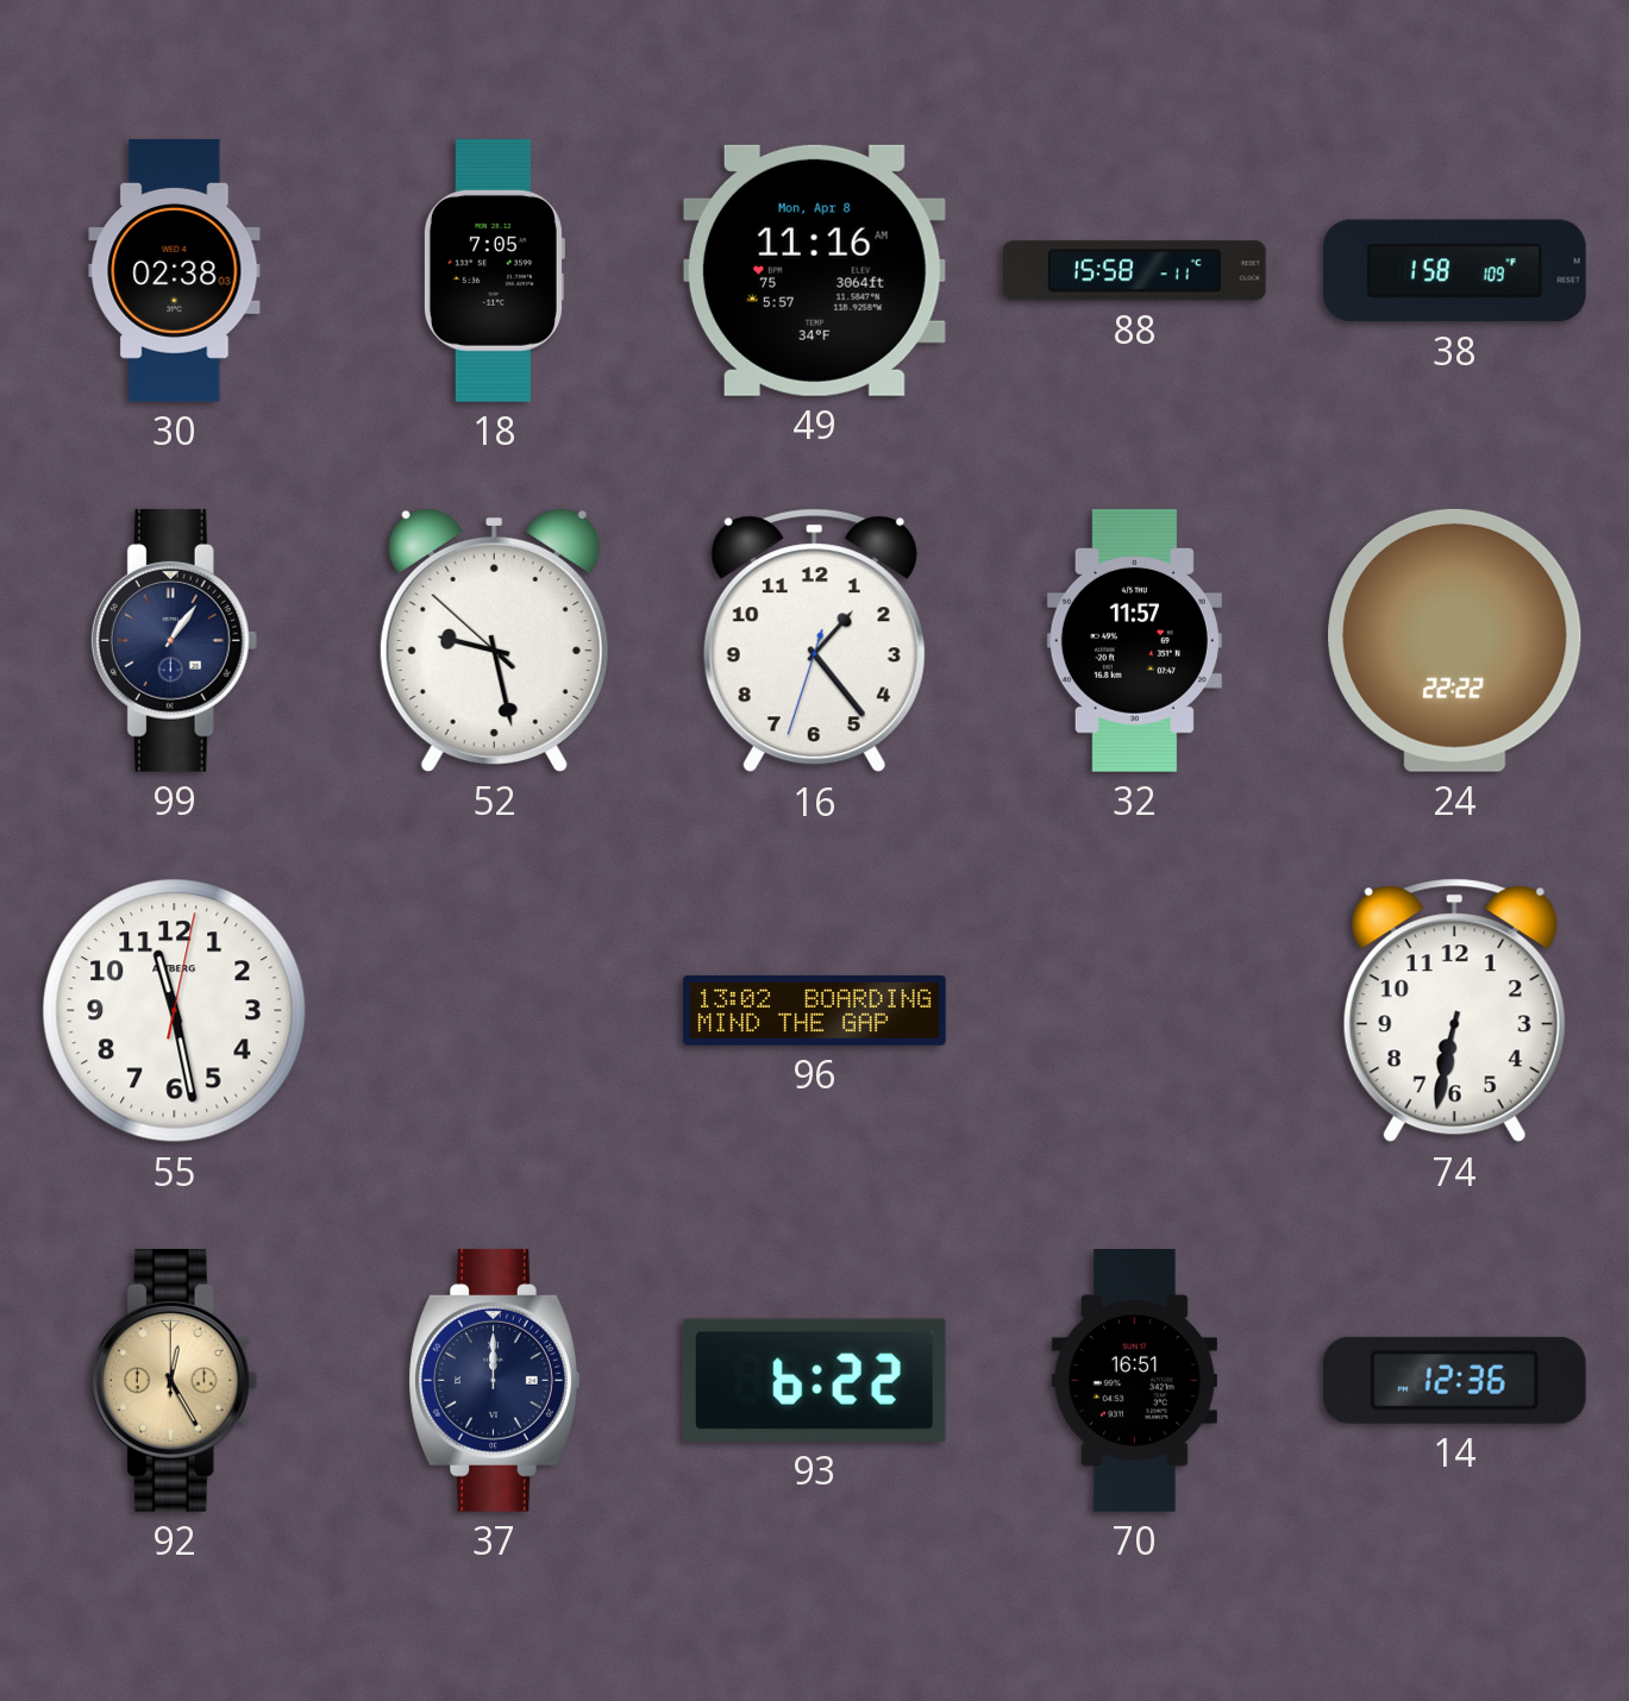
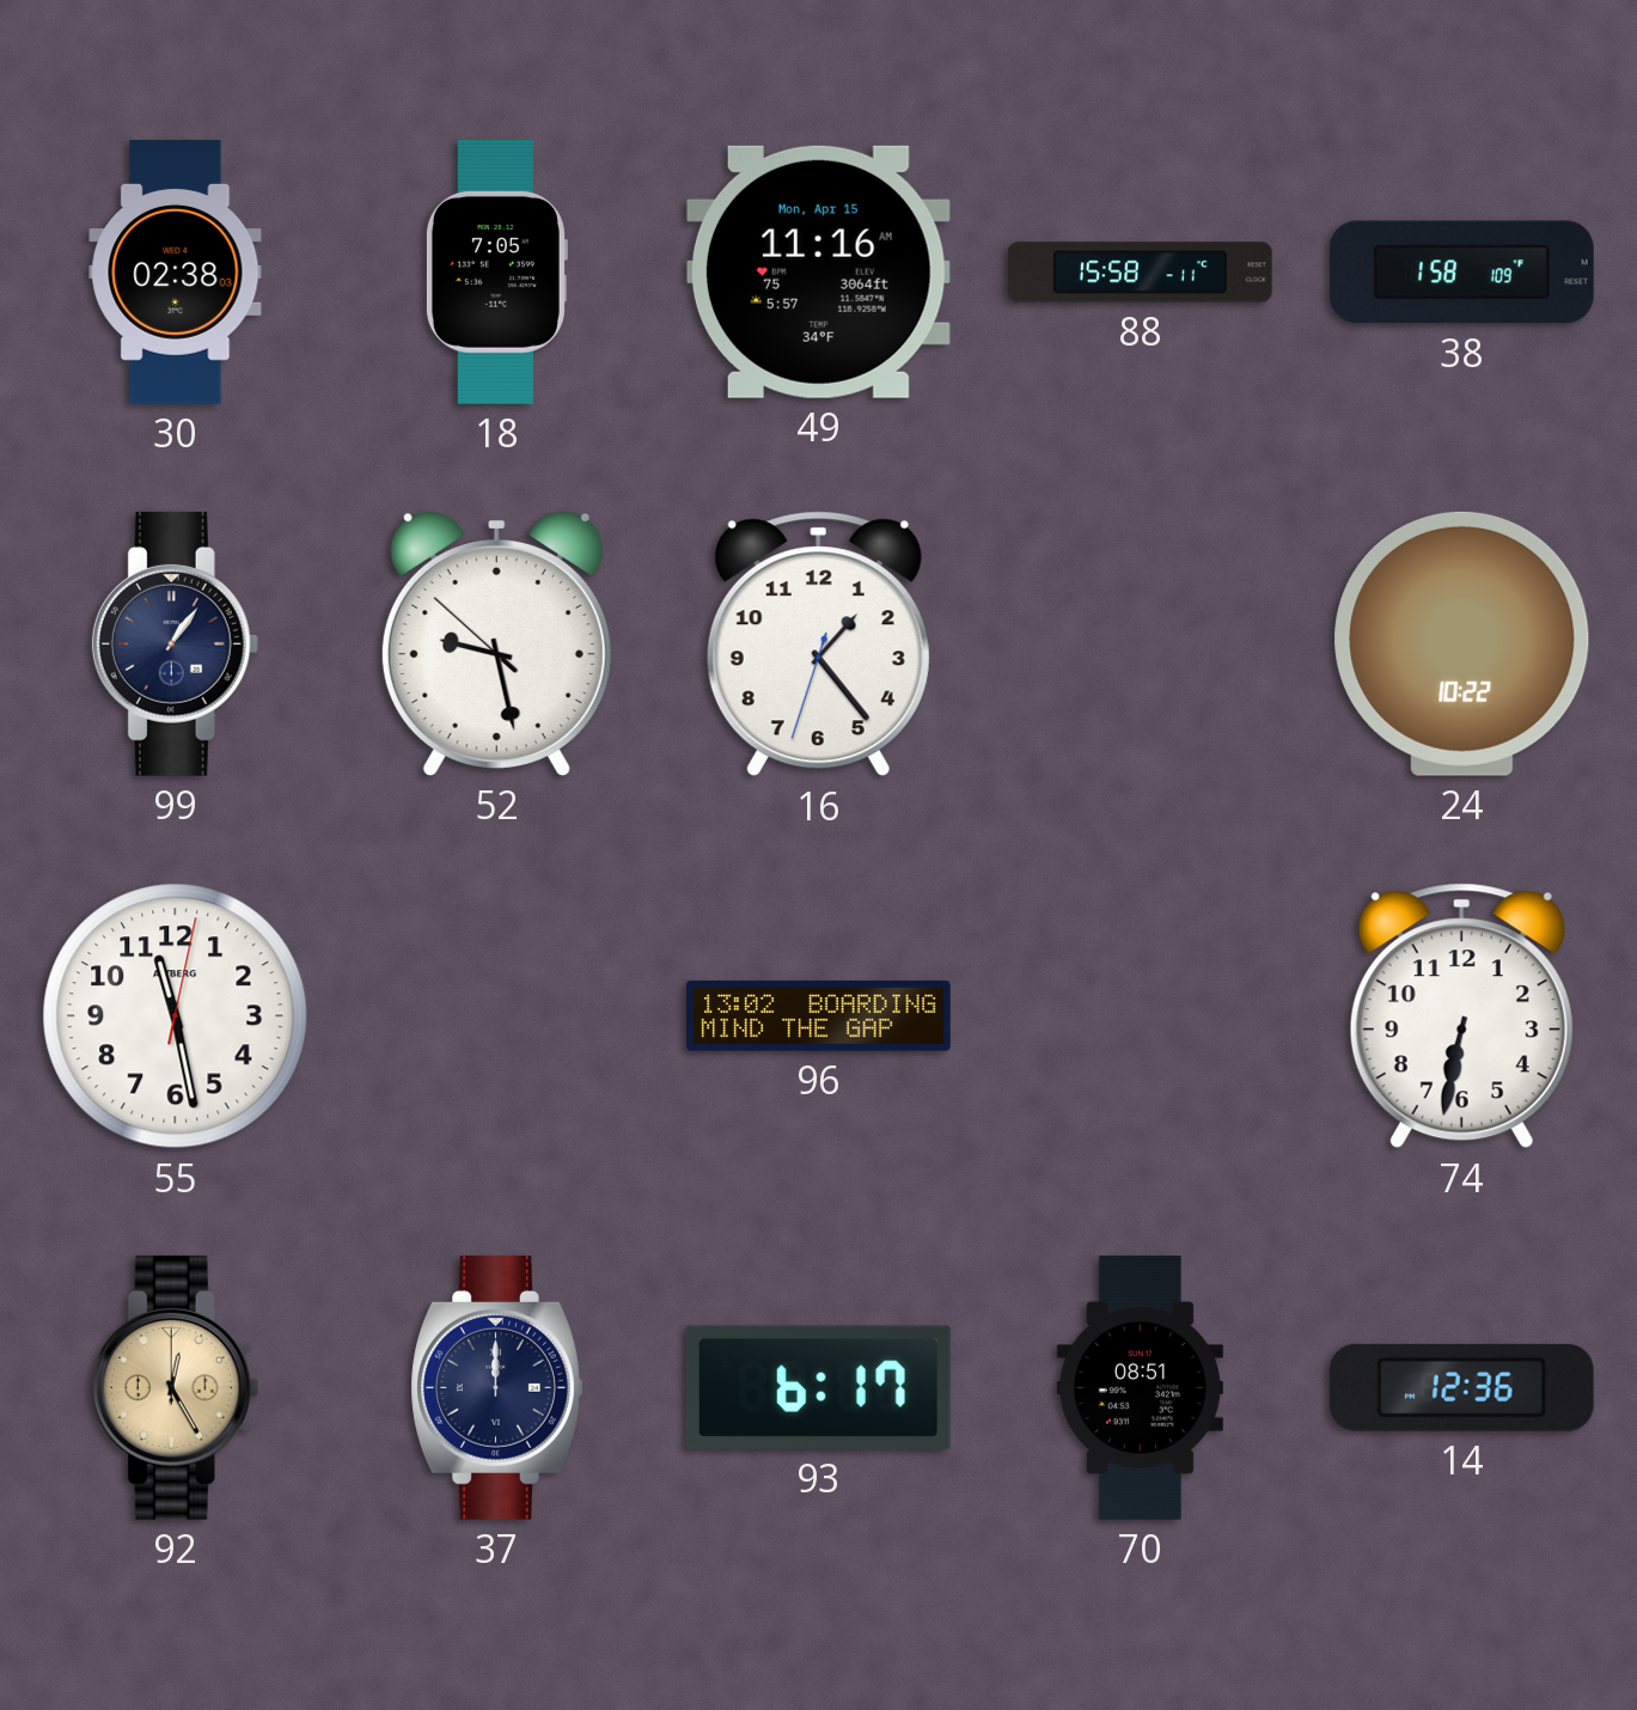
49 date: Mon, Apr 8 -> Mon, Apr 15 (818, 271)
32: 11:57 -> none (1134, 640)
24: 22:22 -> 10:22 (1462, 643)
93: 6:22 -> 6:17 (818, 1387)
70: 16:51 -> 08:51 (1140, 1388)
